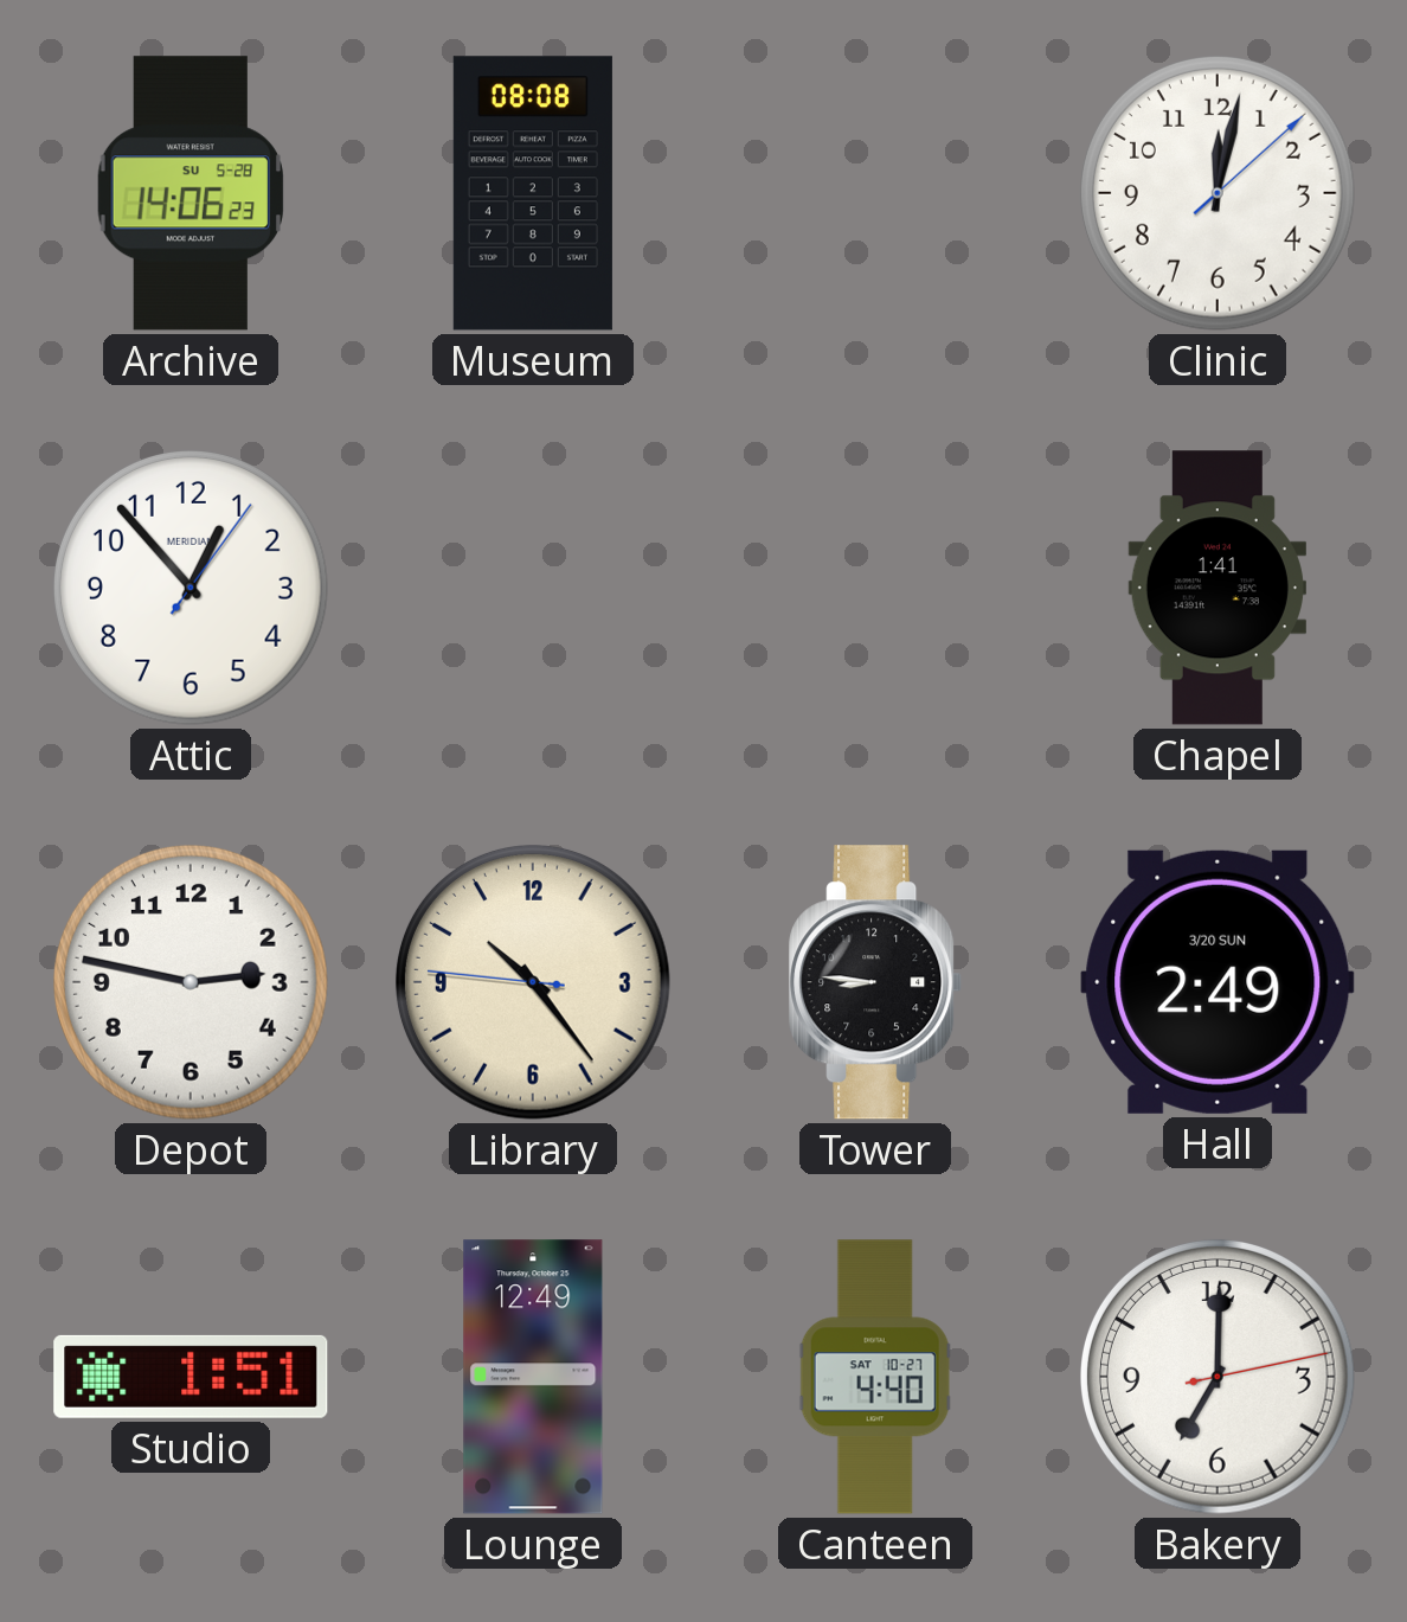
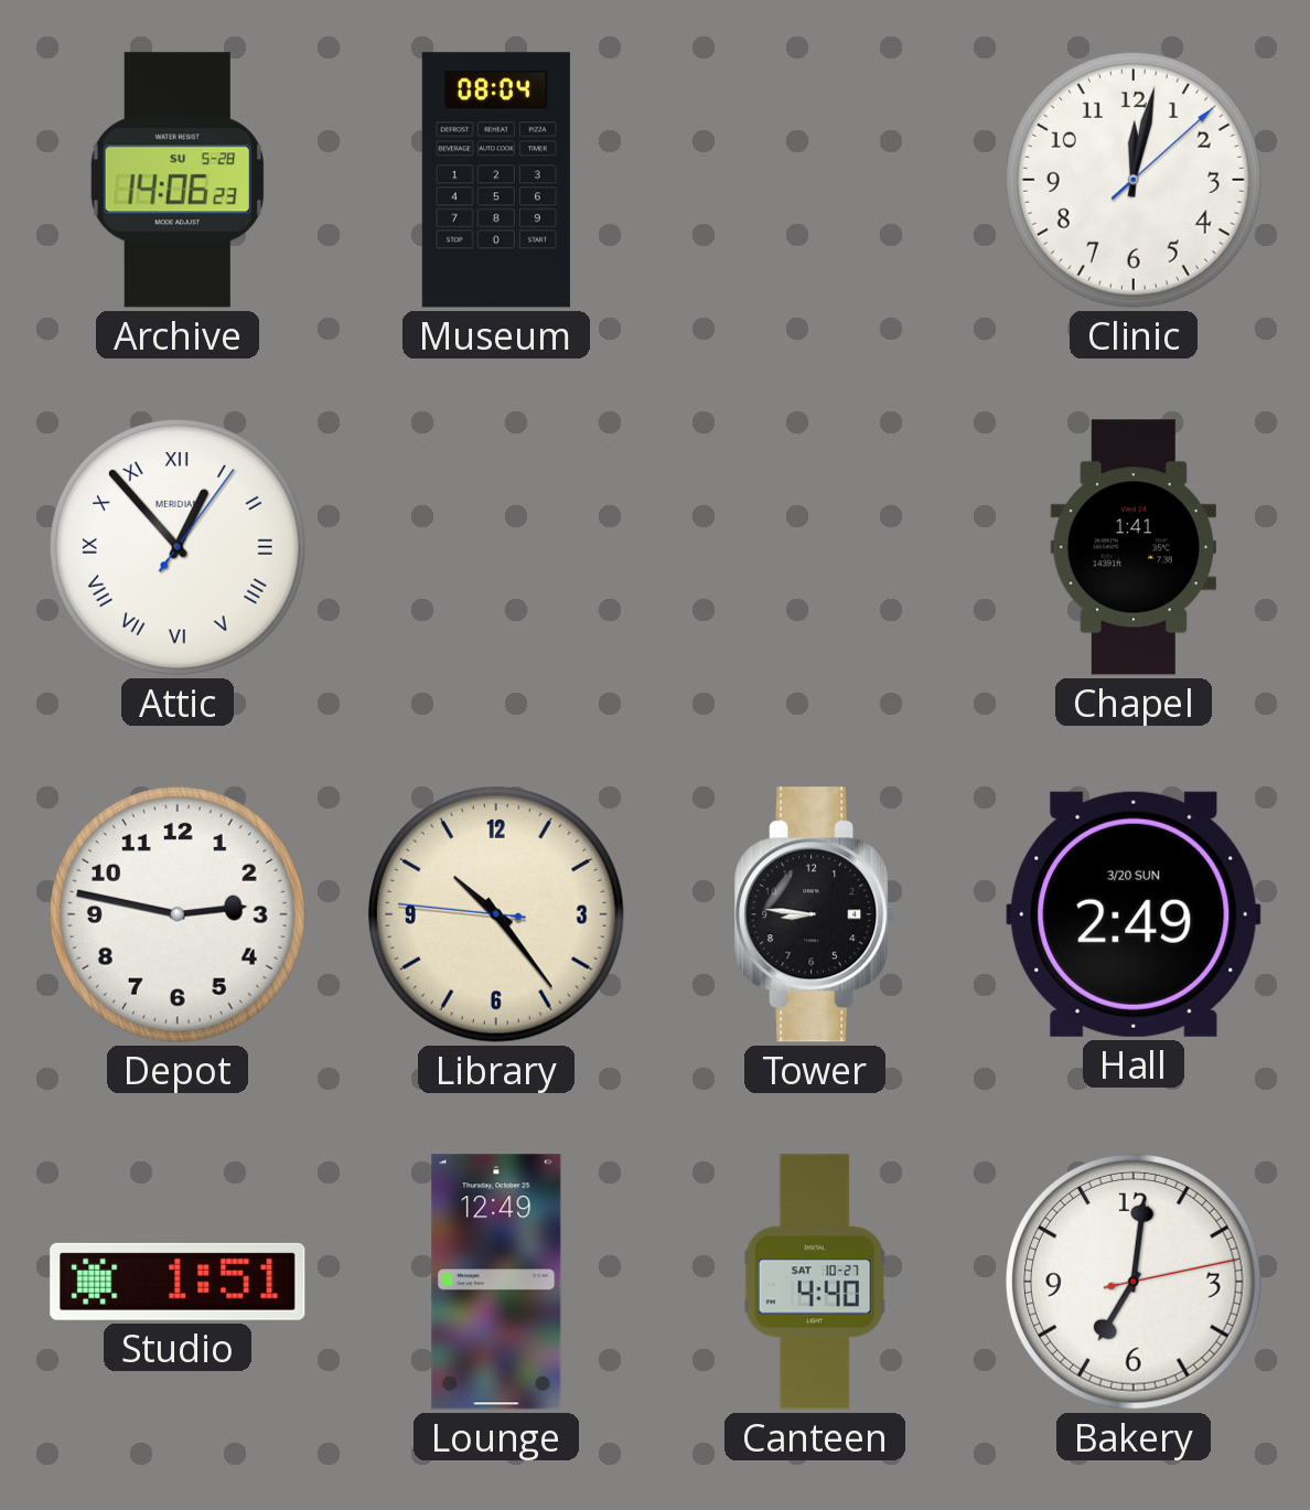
Museum: 08:08 -> 08:04 (496, 180)
Attic numerals: Arabic -> Roman (178, 547)
Bakery: 7:00 -> 7:01 (1134, 1282)
